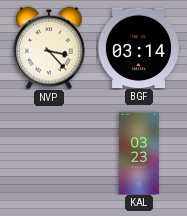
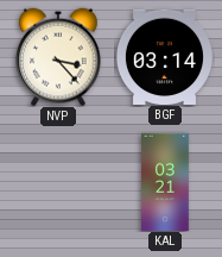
KAL: 03:23 -> 03:21 (165, 181)
